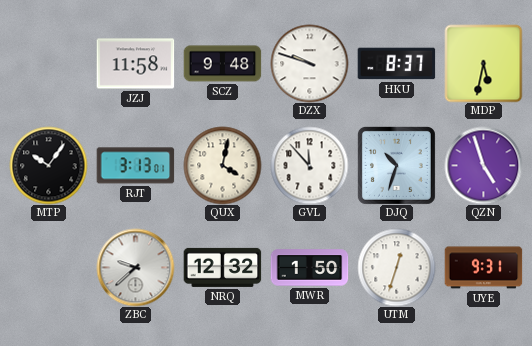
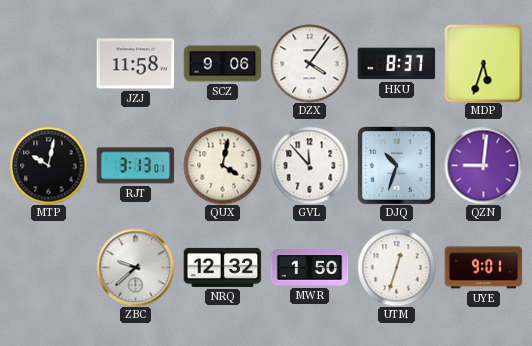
SCZ: 9:48 -> 9:06 (222, 64)
DZX: 9:48 -> 4:06 (309, 63)
MDP: 5:32 -> 5:33 (483, 63)
MTP: 10:06 -> 10:02 (48, 165)
QZN: 4:57 -> 9:01 (483, 165)
UYE: 9:31 -> 9:01 (483, 268)
